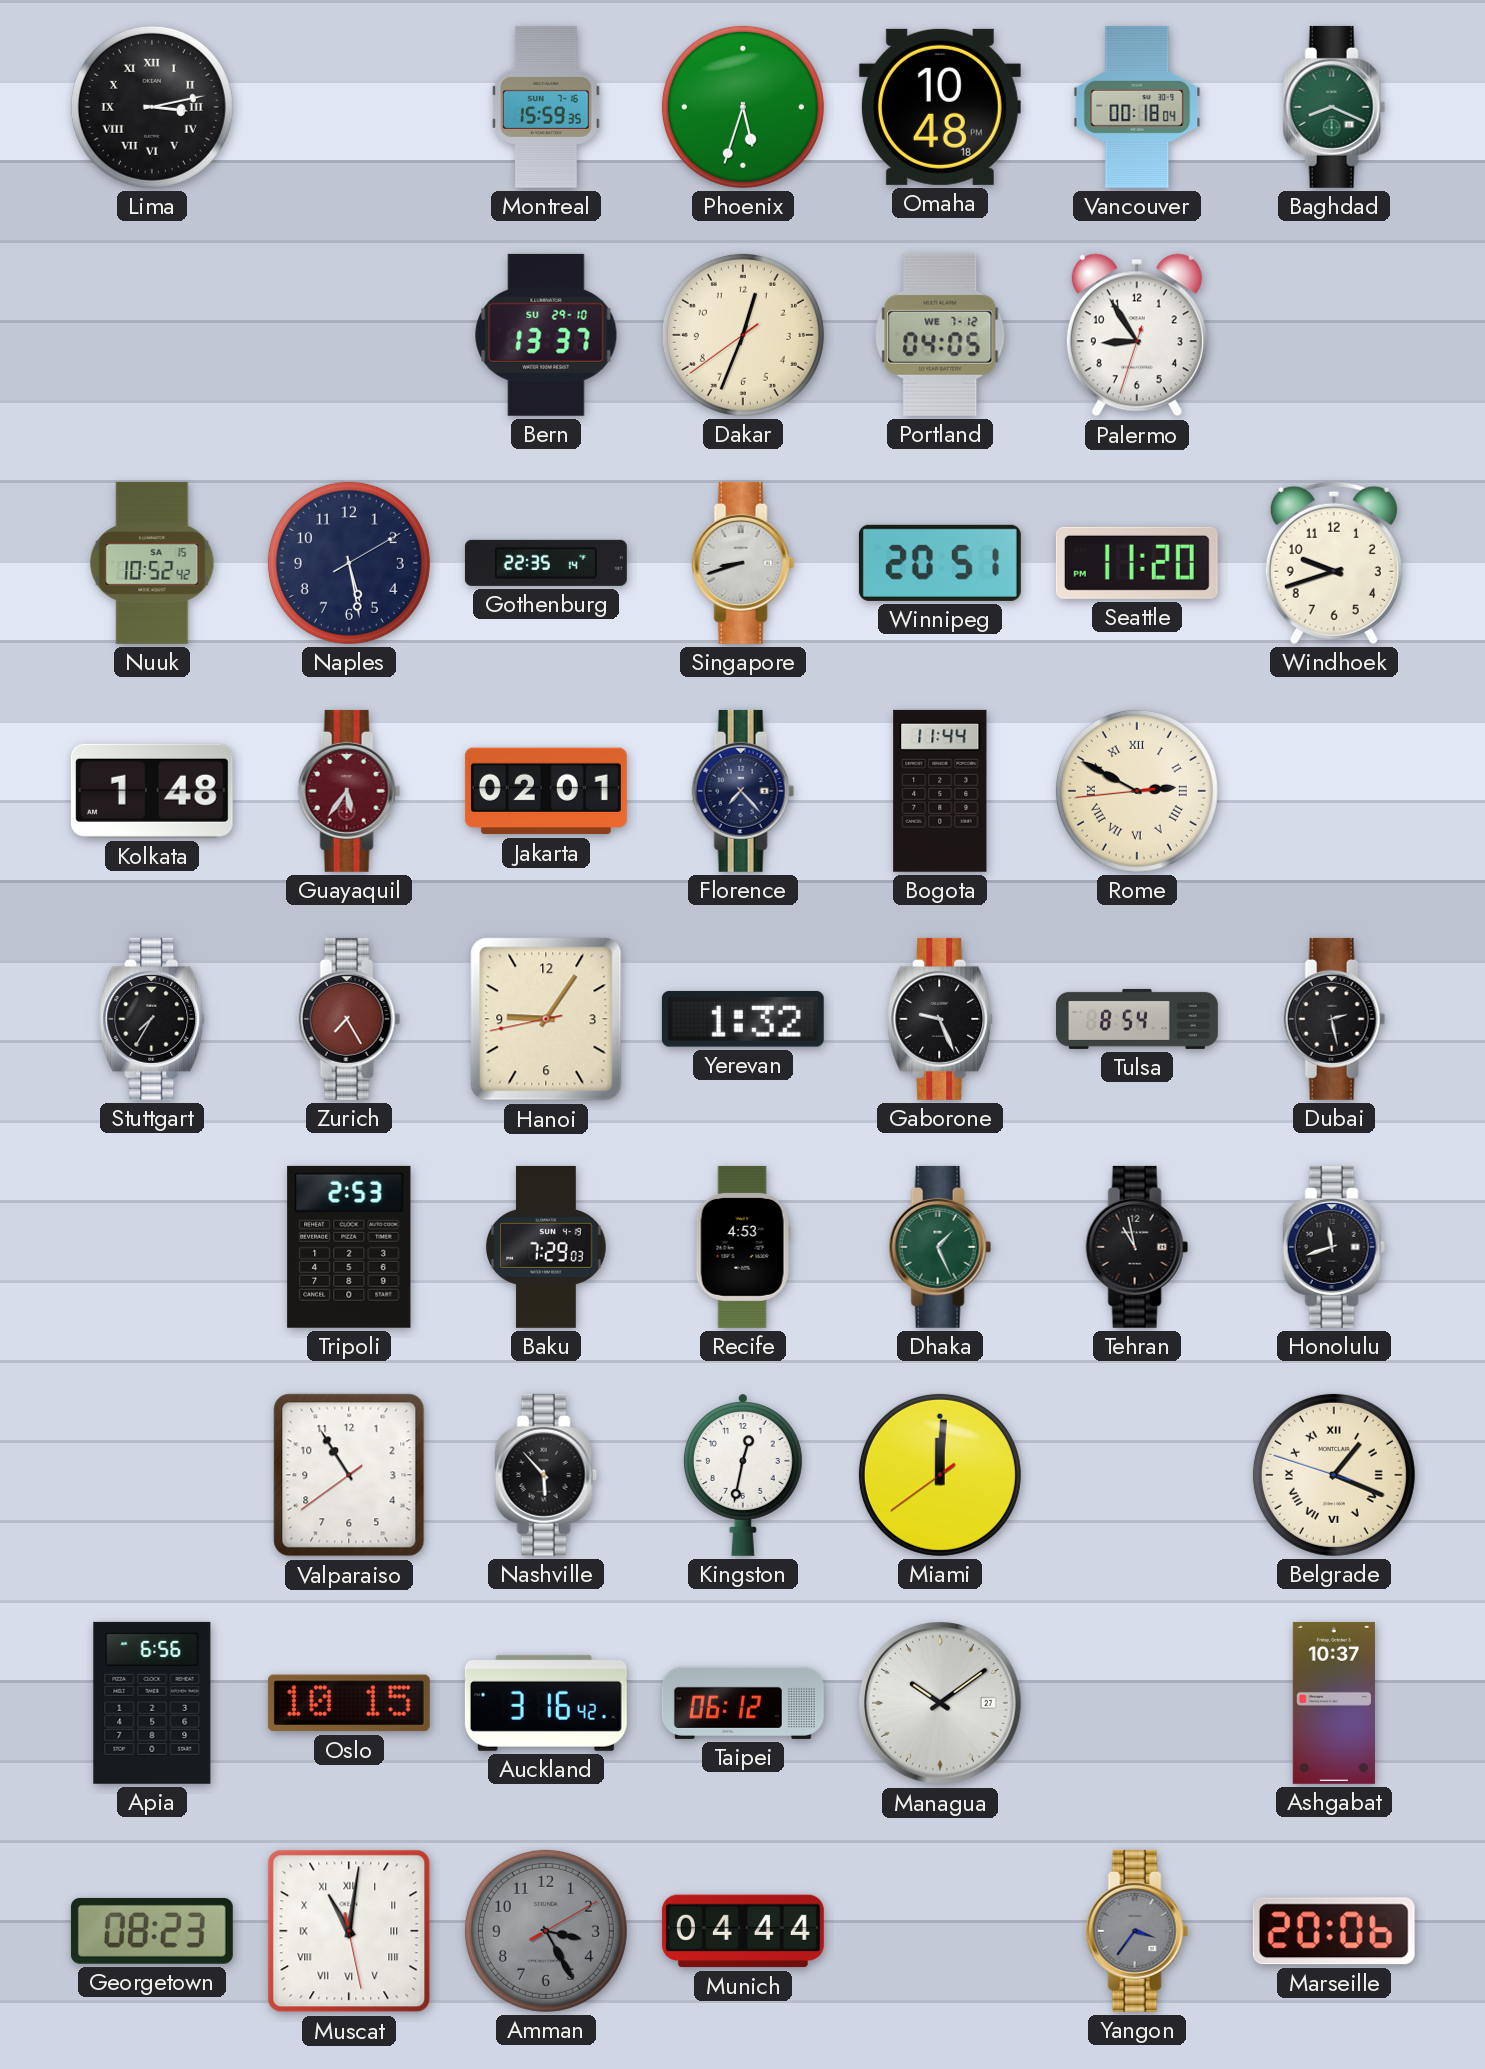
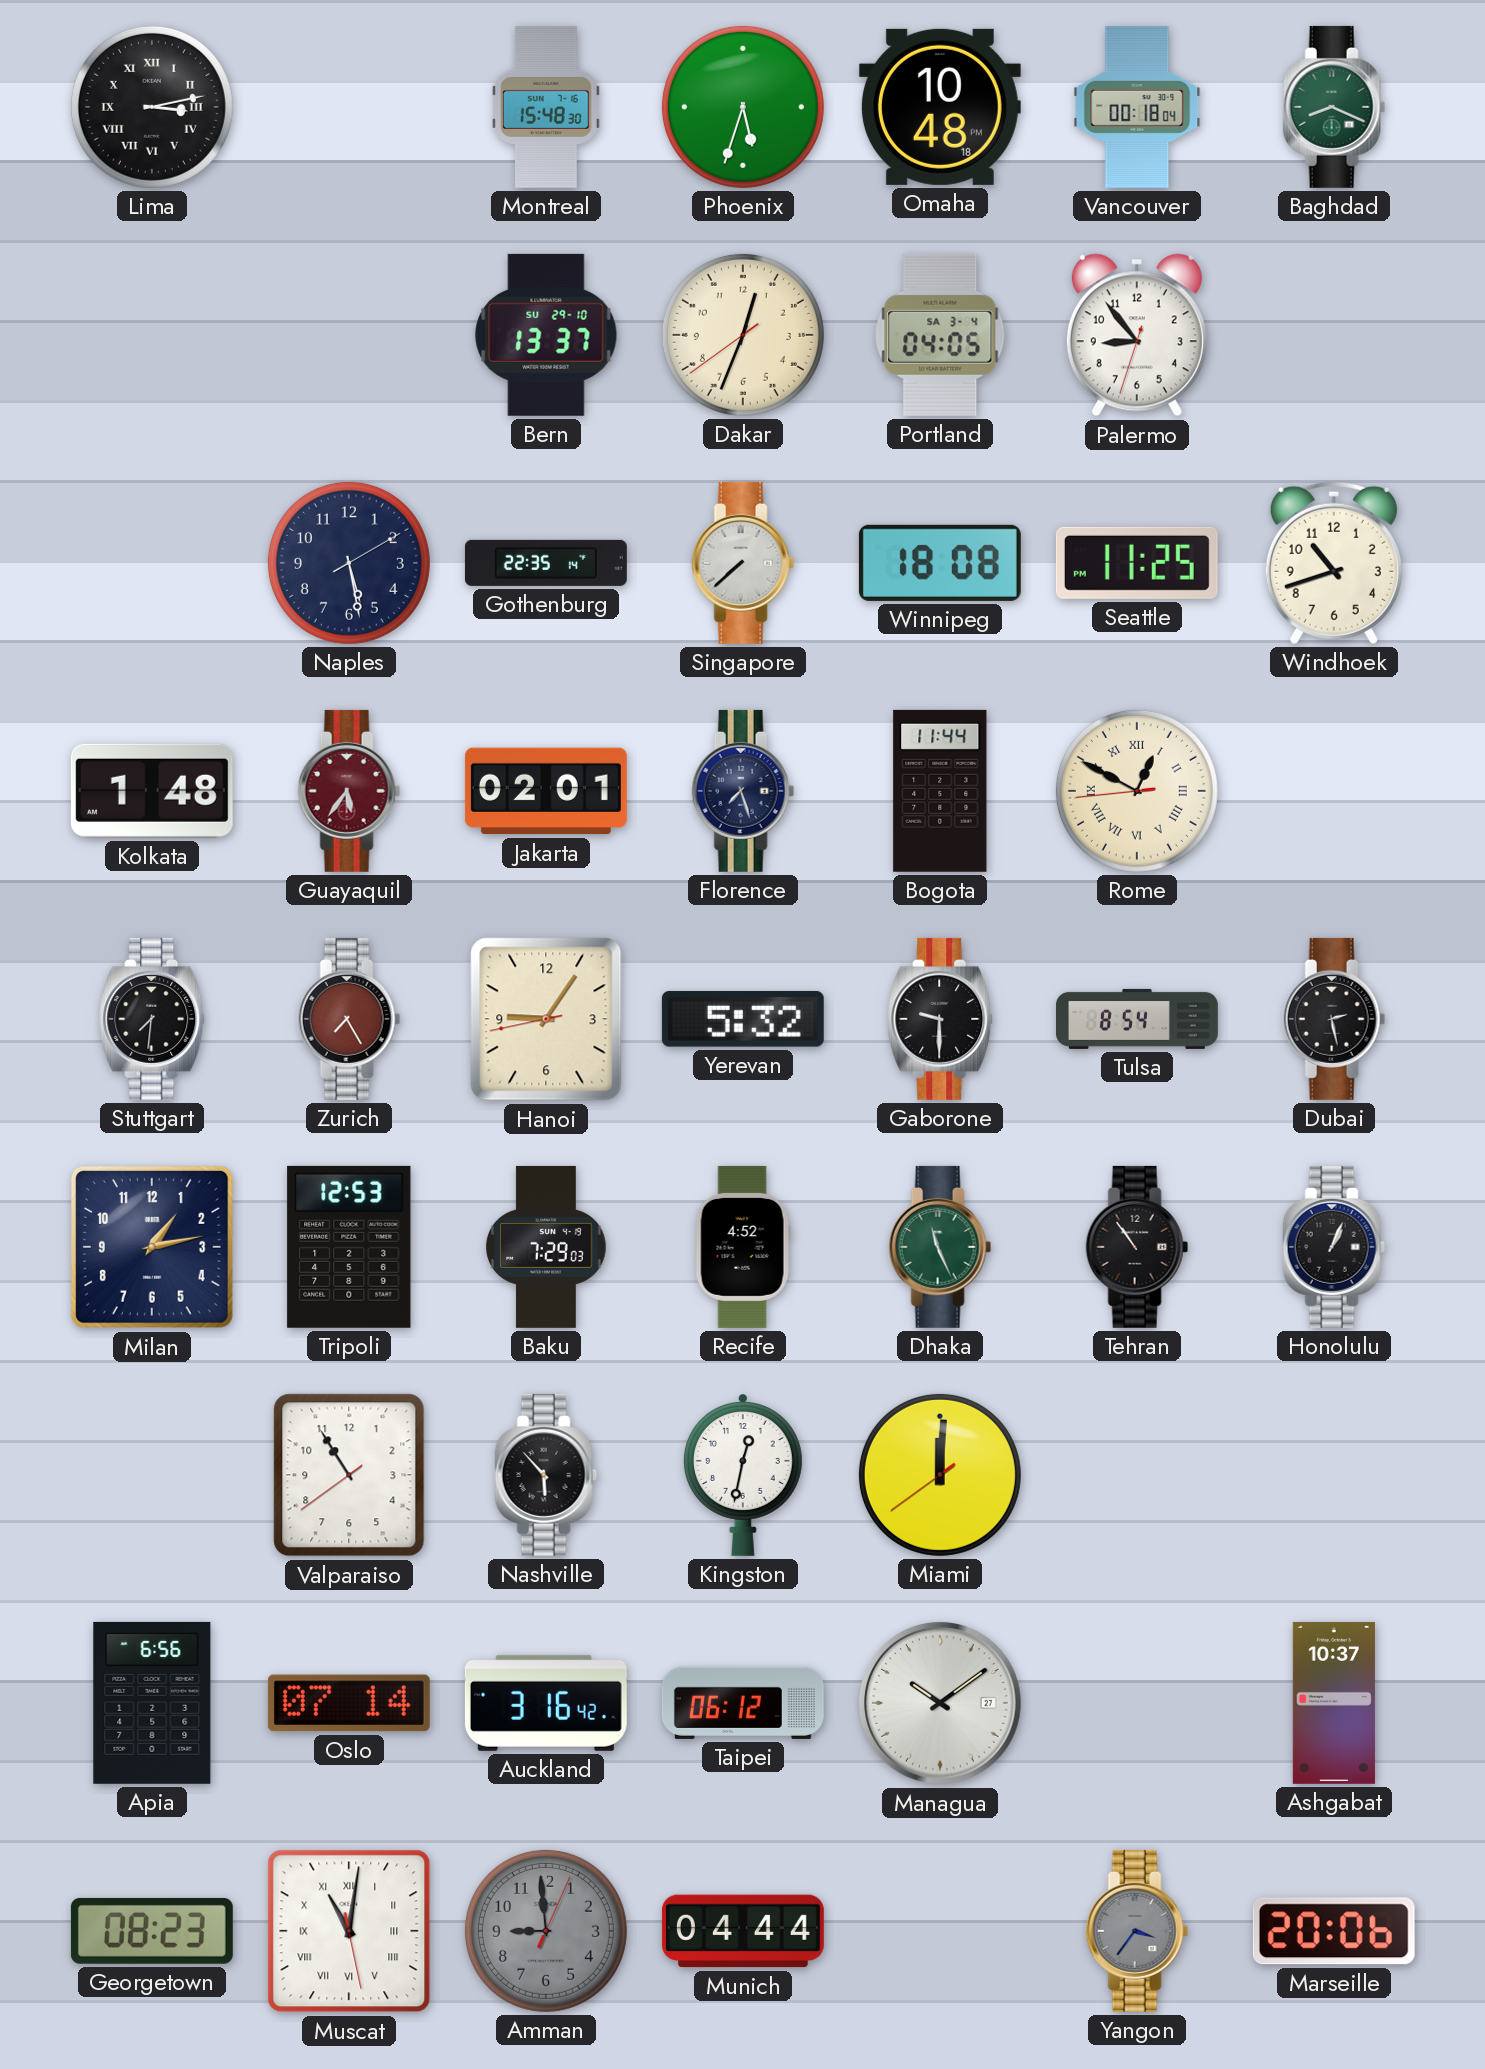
Montreal: 15:59 -> 15:48 (546, 107)
Portland date: WE 7-12 -> SA 3-4 (940, 335)
Palermo: 8:54 -> 8:53 (1137, 335)
Nuuk: 10:52 -> none (152, 563)
Singapore: 8:42 -> 7:38 (743, 563)
Winnipeg: 20:51 -> 18:08 (940, 563)
Seattle: 11:20 -> 11:25 (1137, 563)
Windhoek: 9:42 -> 10:42 (1334, 563)
Florence: 7:23 -> 7:27 (743, 791)
Rome: 2:49 -> 12:49 (1137, 791)
Stuttgart: 7:35 -> 7:31 (153, 1019)
Yerevan: 1:32 -> 5:32 (743, 1019)
Gaborone: 9:26 -> 9:30 (941, 1019)
Milan: none -> 1:13 (152, 1247)
Tripoli: 2:53 -> 12:53 (349, 1247)
Recife: 4:53 -> 4:52 (743, 1247)
Dhaka: 1:26 -> 11:26 (940, 1247)
Tehran: 10:58 -> 10:54 (1137, 1247)
Honolulu: 11:42 -> 1:04 (1334, 1247)
Belgrade: 1:18 -> none (1334, 1475)
Oslo: 10:15 -> 07:14 (349, 1703)
Amman: 3:25 -> 8:59 (546, 1931)
